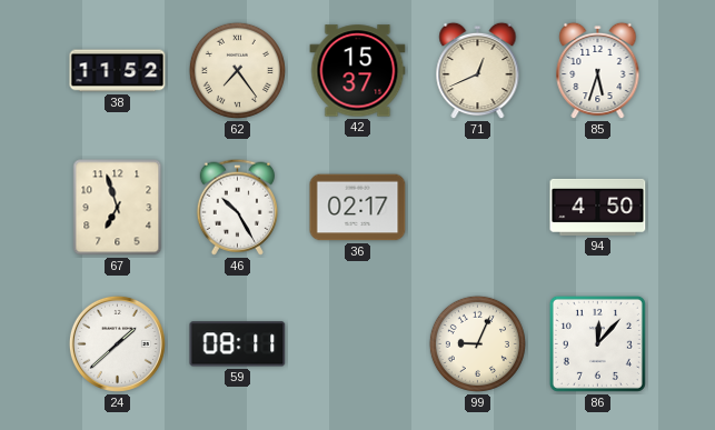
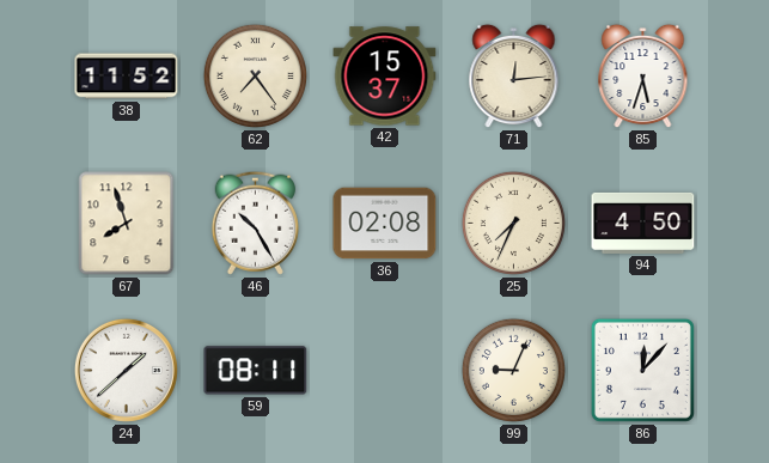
71: 12:41 -> 12:14 (514, 77)
67: 6:57 -> 7:57 (127, 224)
36: 02:17 -> 02:08 (385, 224)
25: none -> 7:34 (513, 223)
